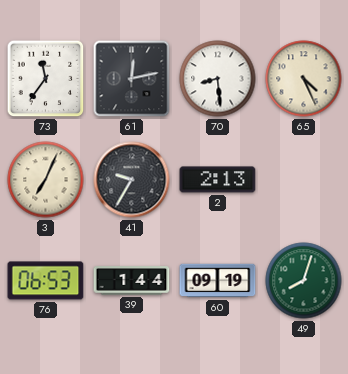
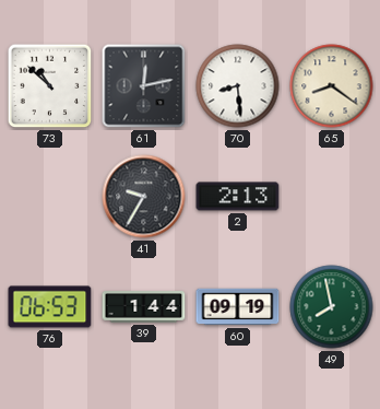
73: 11:36 -> 10:52 (50, 86)
65: 4:26 -> 8:21 (332, 86)
3: 7:04 -> none (46, 180)
49: 8:03 -> 7:58 (332, 307)
